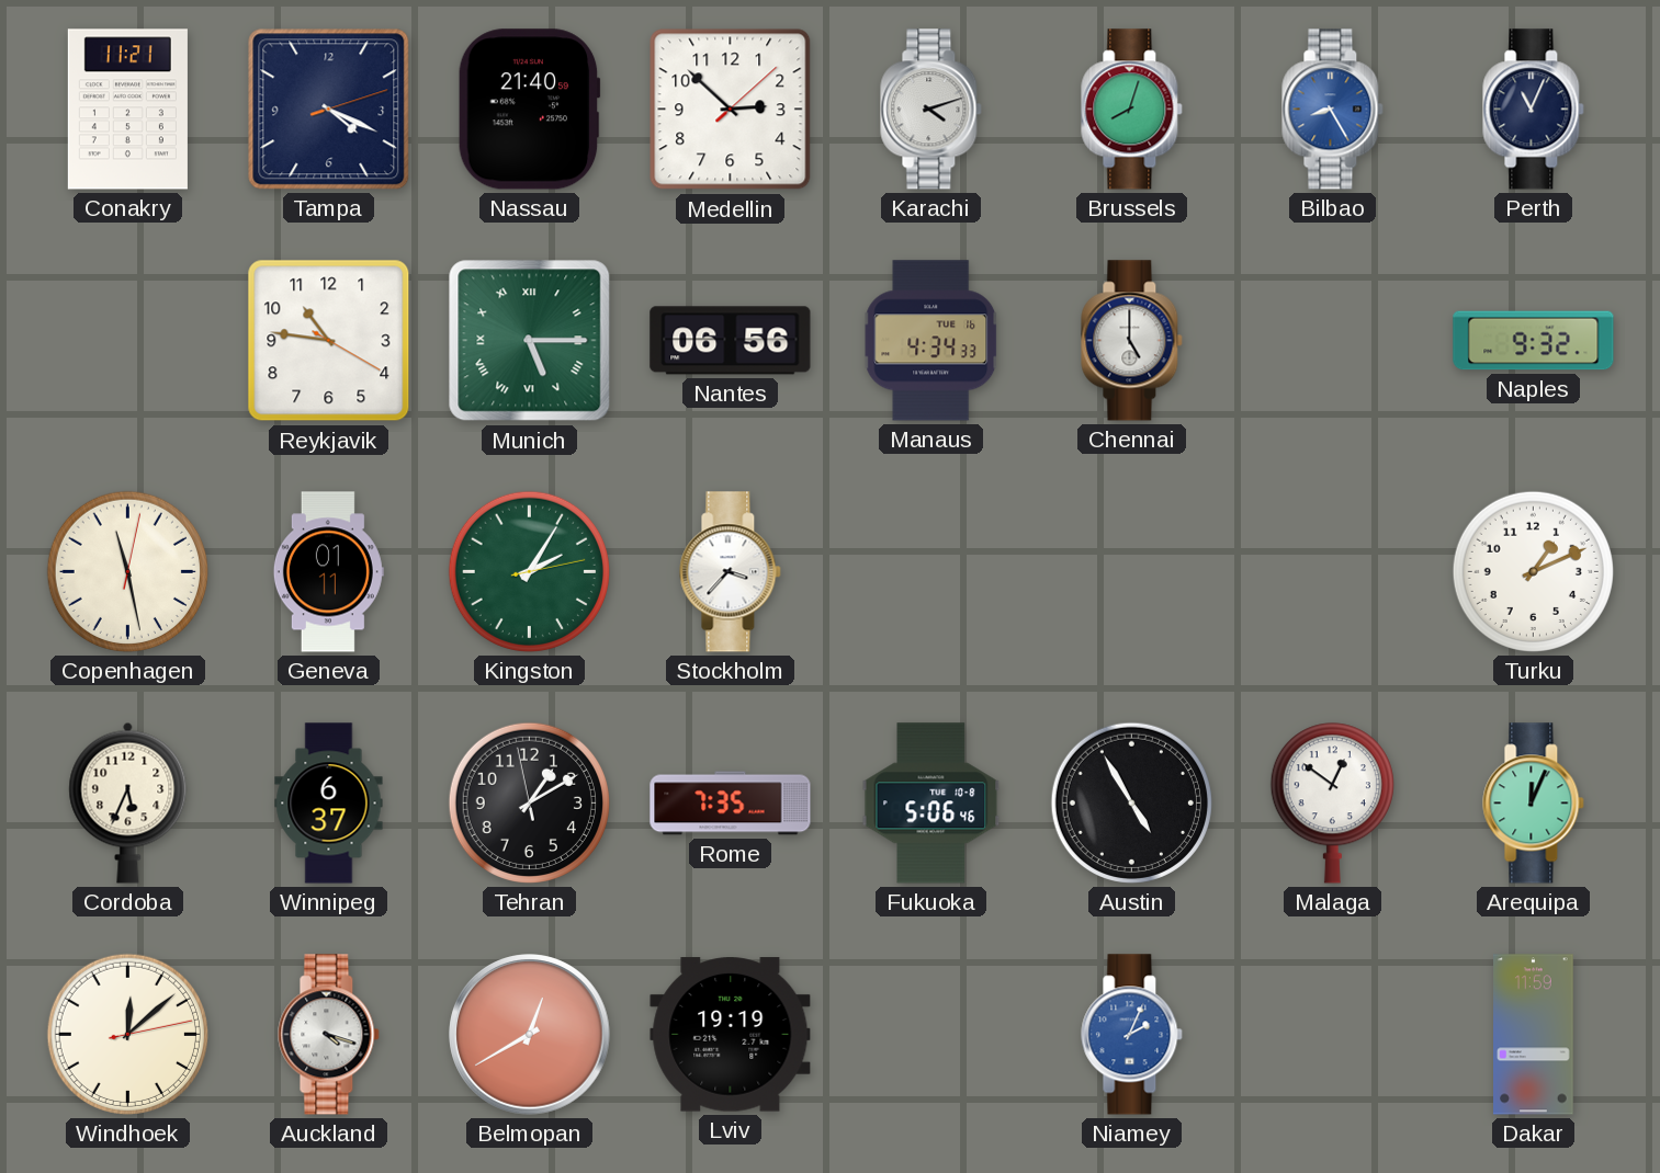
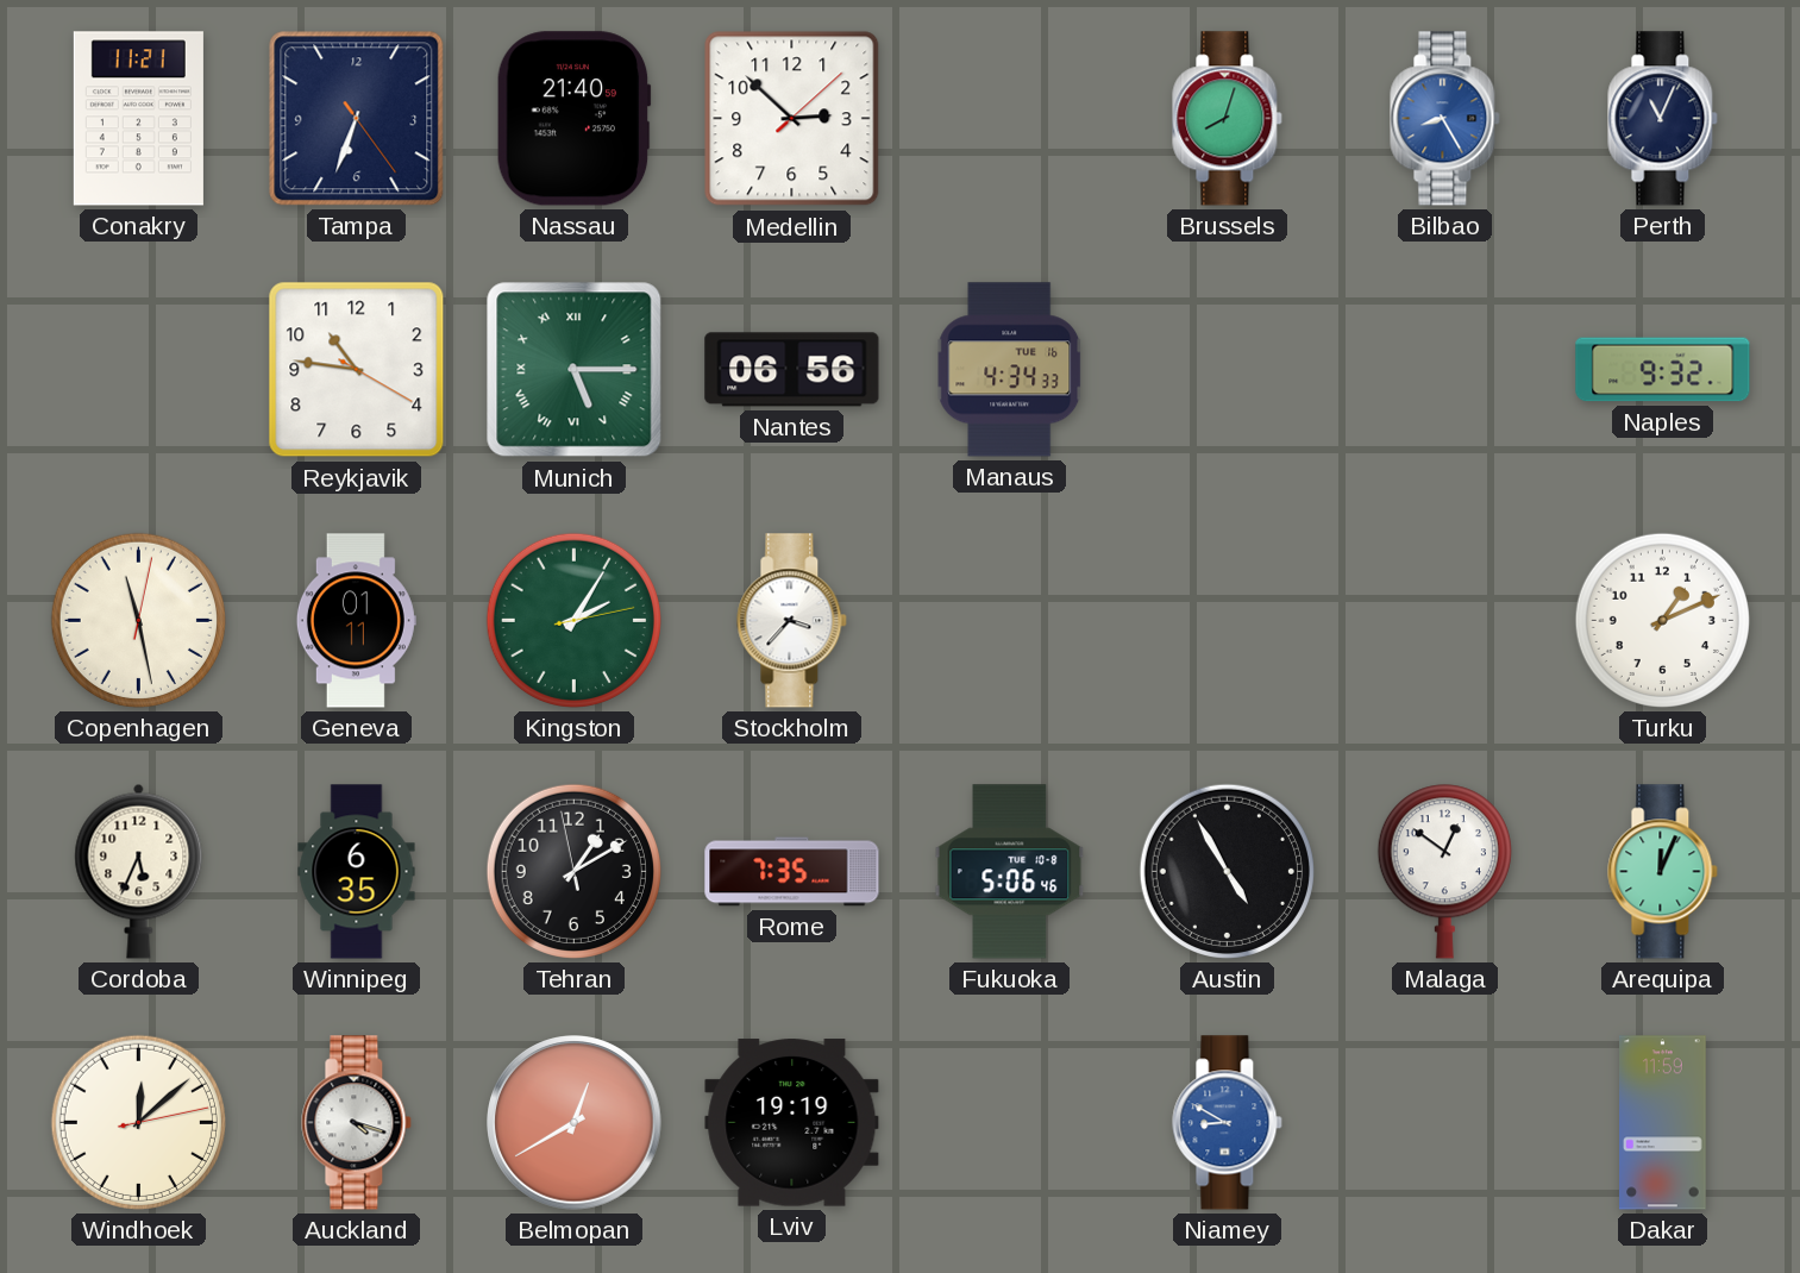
Tampa: 4:19 -> 6:33 (357, 119)
Karachi: 4:12 -> none (931, 110)
Chennai: 5:00 -> none (1132, 341)
Winnipeg: 6:37 -> 6:35 (357, 872)
Niamey: 2:04 -> 8:50 (1228, 1123)
